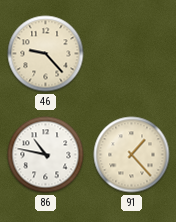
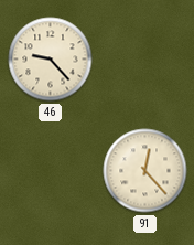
86: 10:47 -> none (46, 155)
91: 1:23 -> 12:23 (145, 171)
